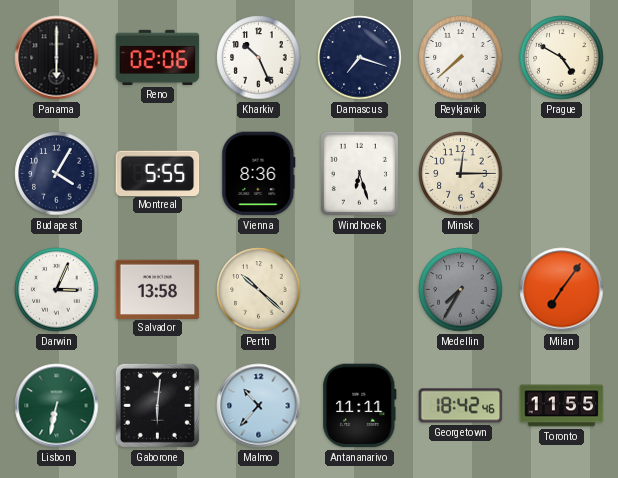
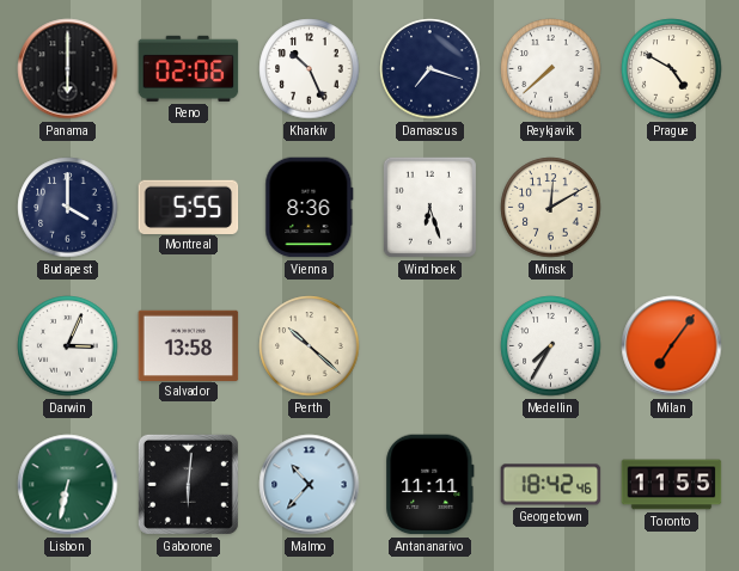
Budapest: 4:05 -> 4:00 (68, 208)
Minsk: 12:15 -> 12:10 (551, 208)
Medellin dial: grey -> white (551, 346)
